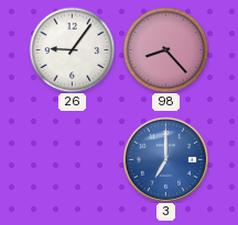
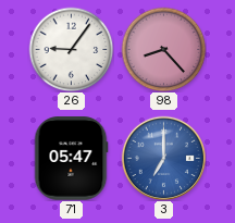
71: none -> 05:47 (71, 159)
